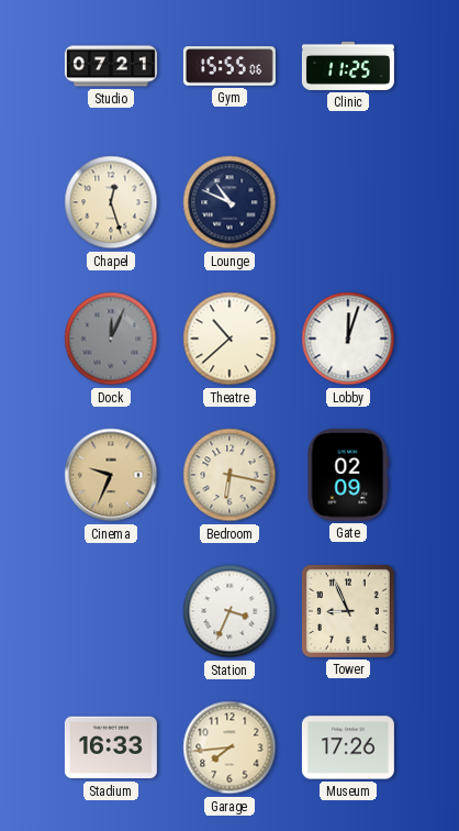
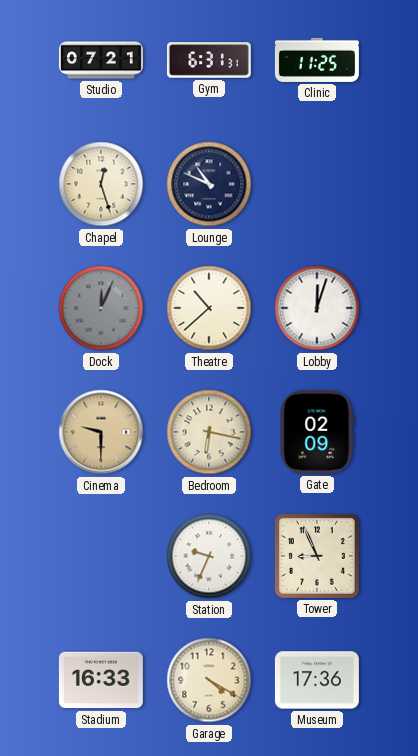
Gym: 15:55 -> 6:31 (209, 60)
Cinema: 9:34 -> 9:30 (101, 432)
Station: 3:34 -> 9:34 (209, 556)
Garage: 7:44 -> 4:20 (209, 680)
Museum: 17:26 -> 17:36 (317, 680)
